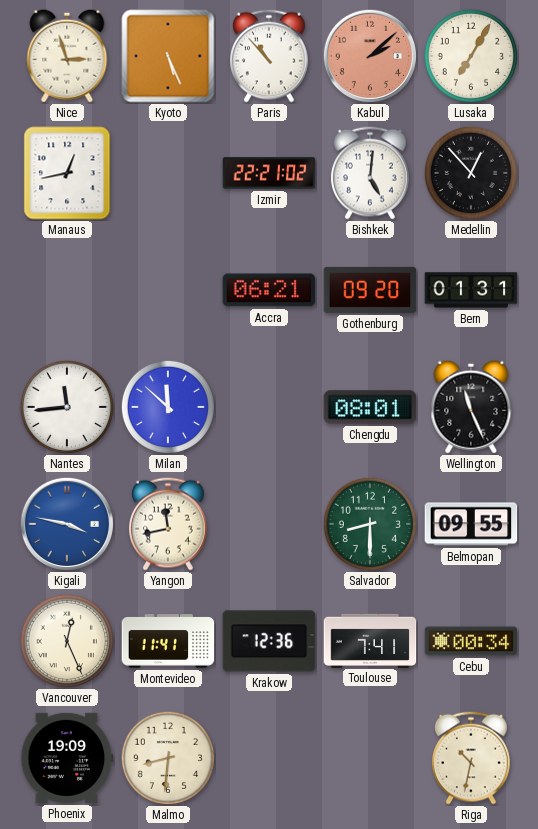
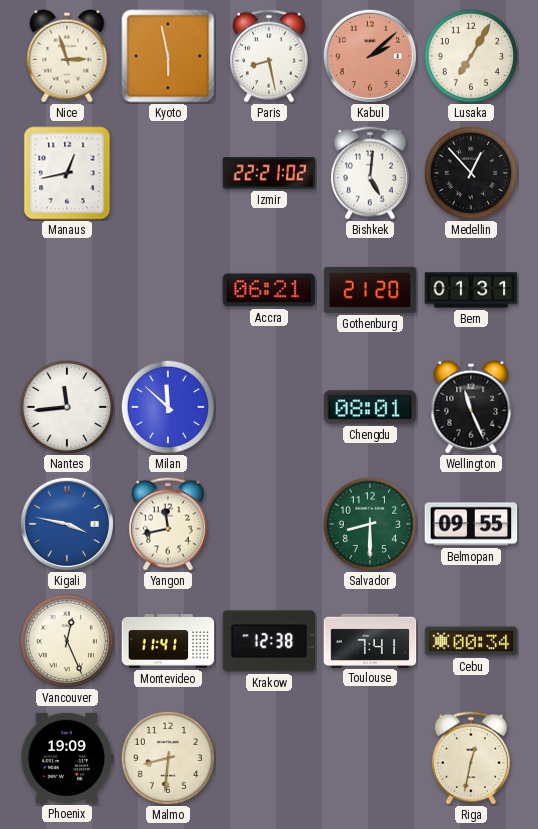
Kyoto: 5:26 -> 5:58 (168, 56)
Paris: 10:53 -> 8:28 (270, 56)
Gothenburg: 09:20 -> 21:20 (370, 290)
Krakow: 12:36 -> 12:38 (269, 641)
Riga: 10:32 -> 12:32 (472, 758)
